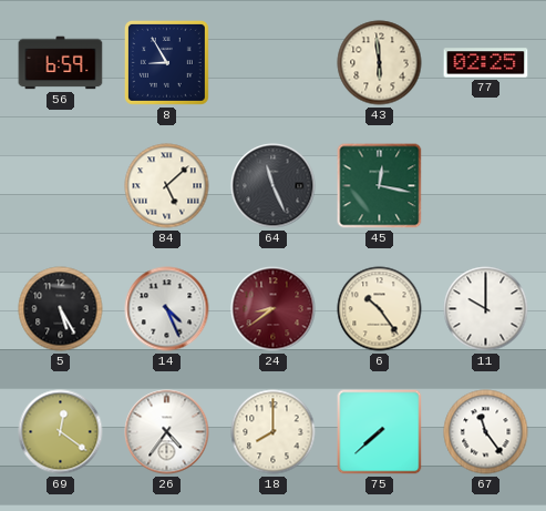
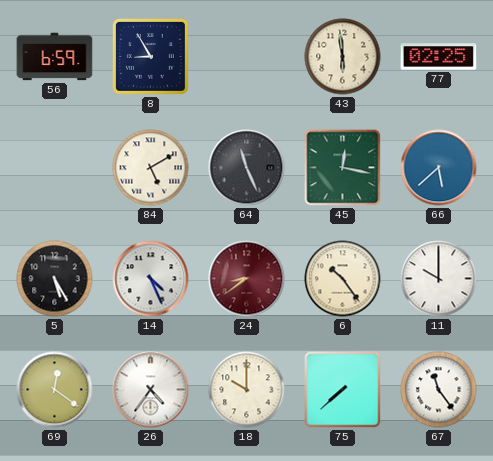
84: 5:08 -> 5:10 (151, 168)
66: none -> 5:38 (439, 168)
18: 8:00 -> 10:00 (247, 390)
